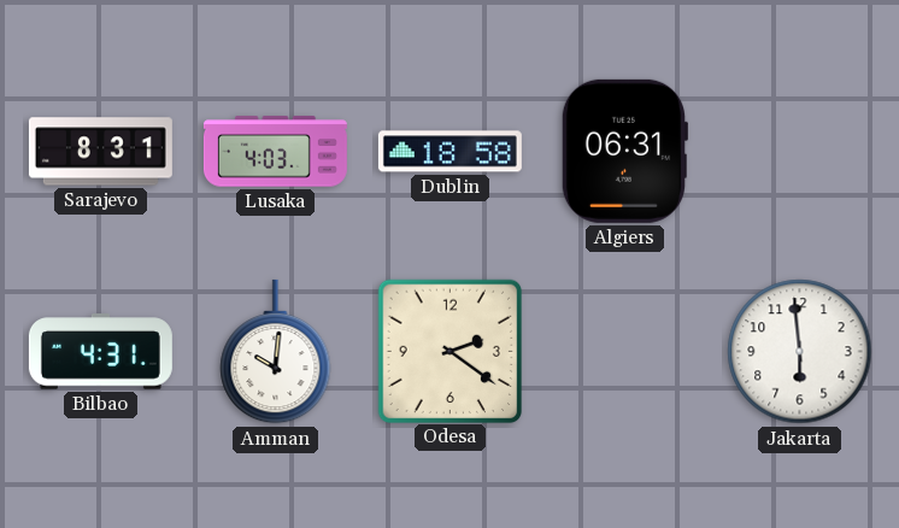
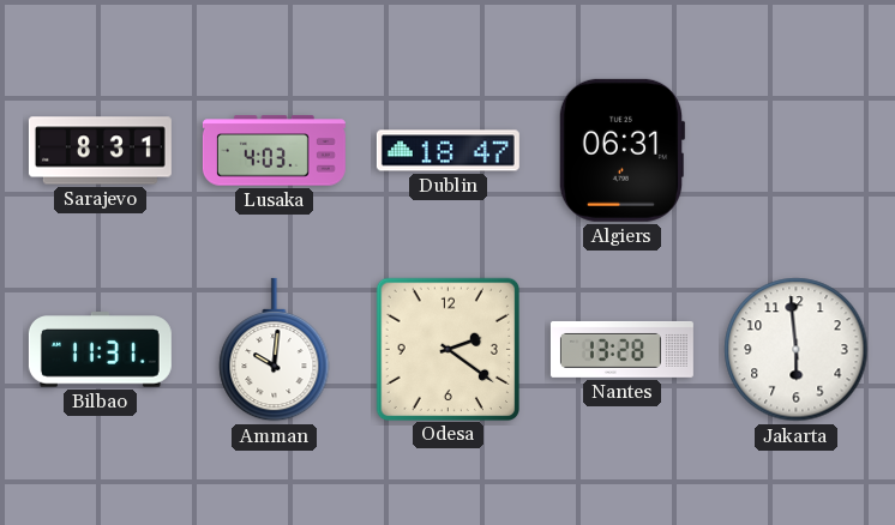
Dublin: 18:58 -> 18:47 (447, 151)
Bilbao: 4:31 -> 11:31 (100, 350)
Nantes: none -> 13:28 (621, 349)
